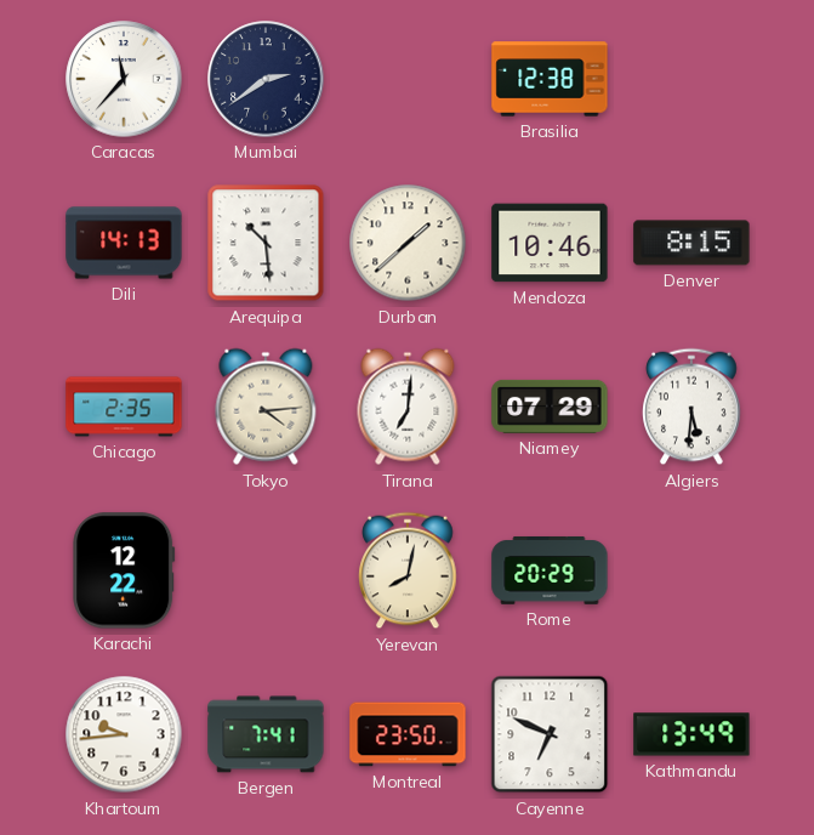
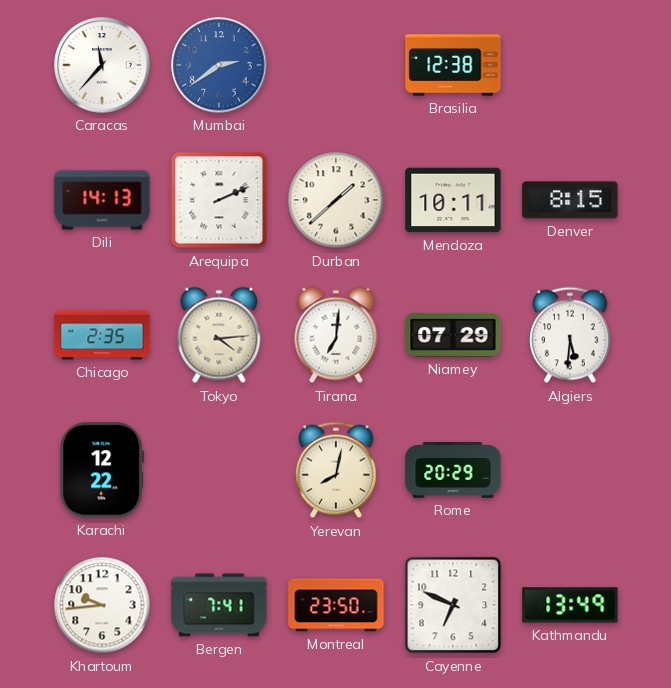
Mumbai dial: navy -> blue (219, 65)
Arequipa: 10:29 -> 2:11 (219, 200)
Mendoza: 10:46 -> 10:11 (453, 200)
